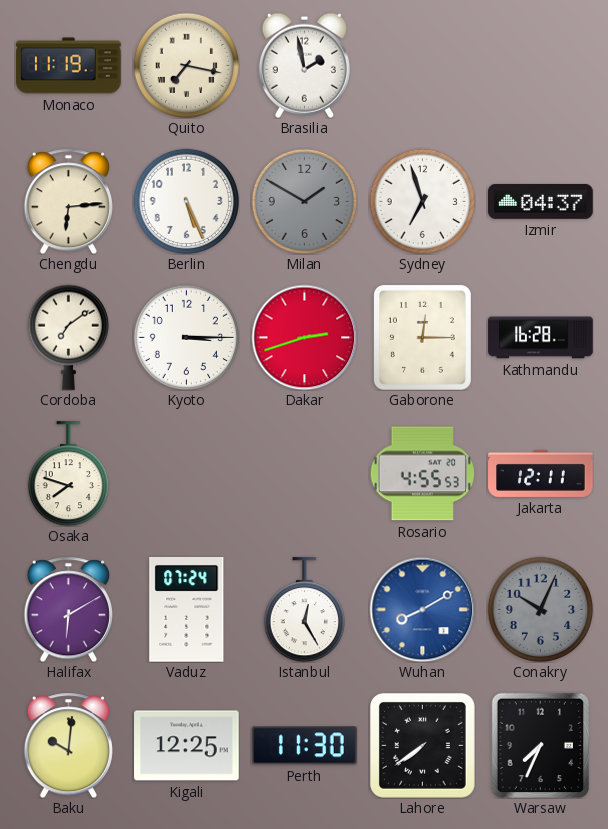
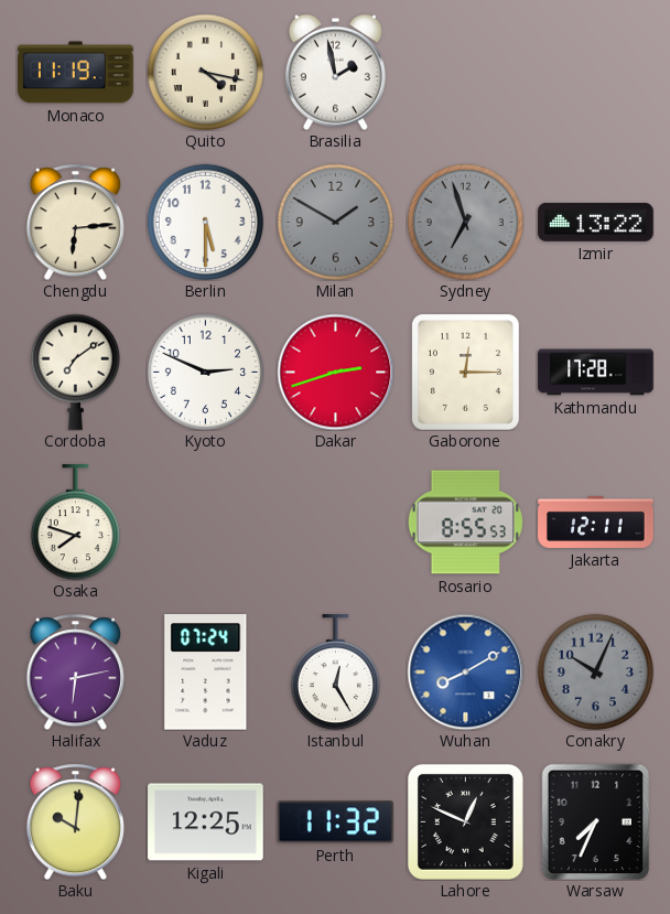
Quito: 7:17 -> 4:17 (205, 72)
Berlin: 5:26 -> 5:30 (205, 222)
Sydney dial: white -> grey (465, 222)
Izmir: 04:37 -> 13:22 (596, 222)
Kyoto: 3:15 -> 2:49 (205, 372)
Kathmandu: 16:28 -> 17:28 (596, 373)
Rosario: 4:55 -> 8:55 (465, 523)
Halifax: 6:10 -> 6:13 (75, 671)
Perth: 11:30 -> 11:32 (336, 822)
Lahore: 7:39 -> 12:49 (465, 821)
